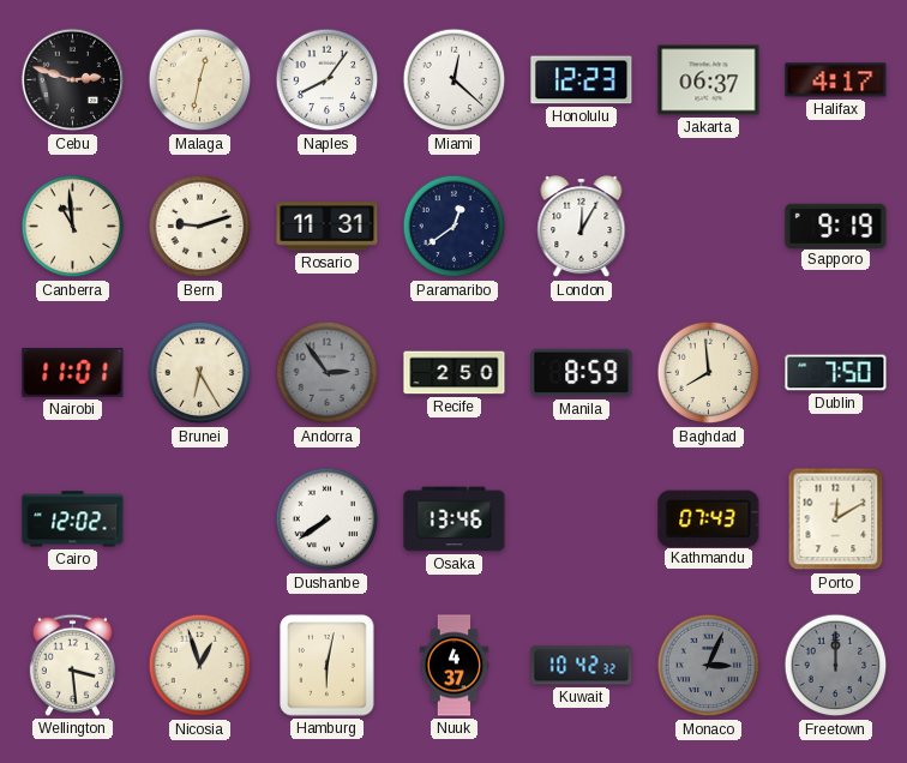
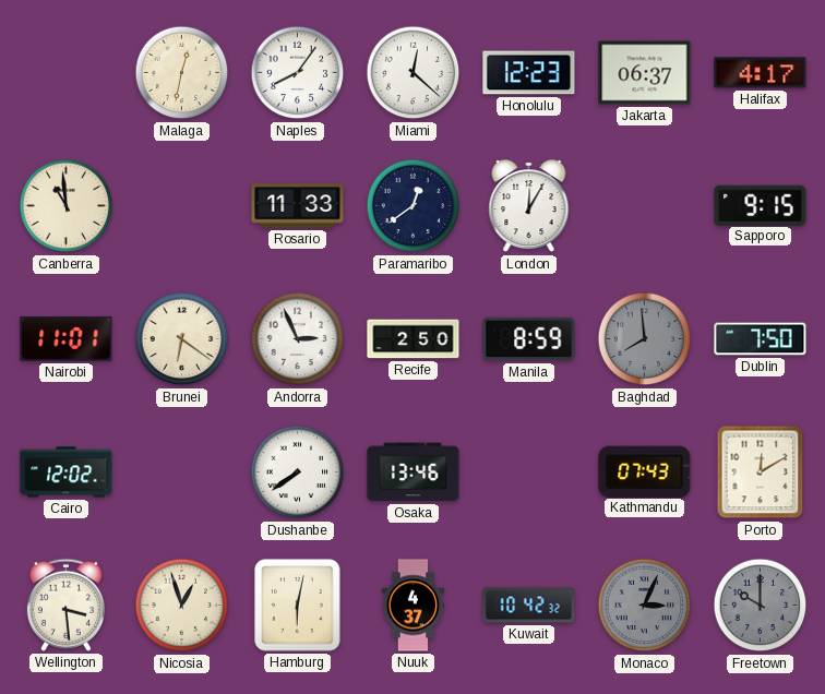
Cebu: 2:48 -> none (73, 80)
Bern: 9:12 -> none (200, 227)
Rosario: 11:31 -> 11:33 (298, 206)
Sapporo: 9:19 -> 9:15 (761, 205)
Brunei: 6:25 -> 6:21 (182, 339)
Andorra: 2:54 -> 2:56 (298, 339)
Andorra dial: grey -> white (298, 339)
Baghdad dial: cream -> grey (645, 339)
Freetown: 12:00 -> 10:00 (761, 606)
